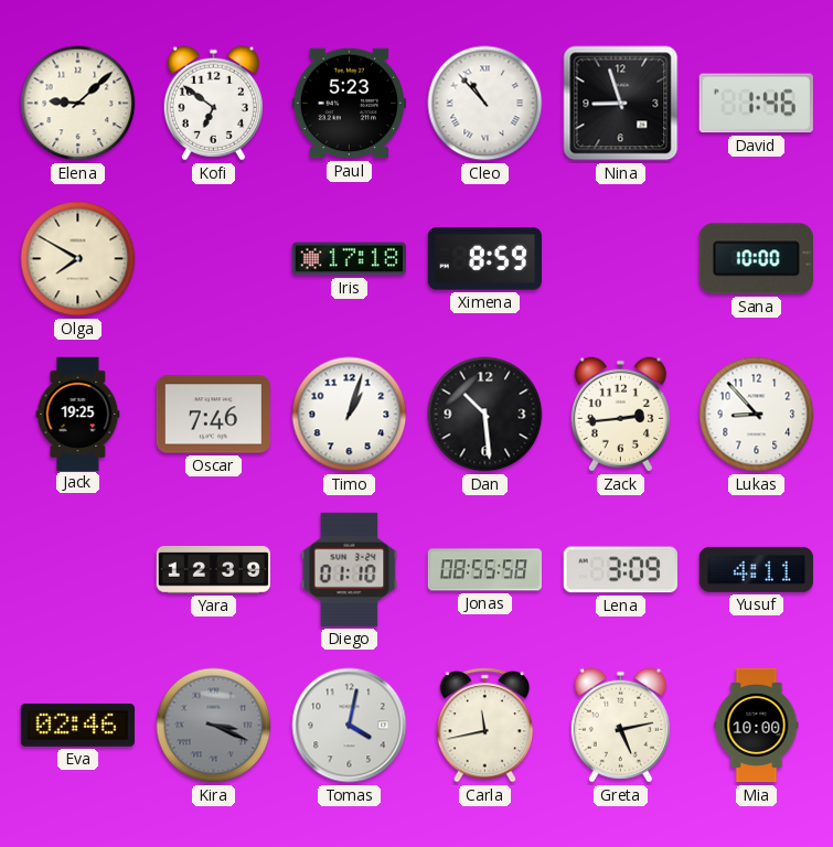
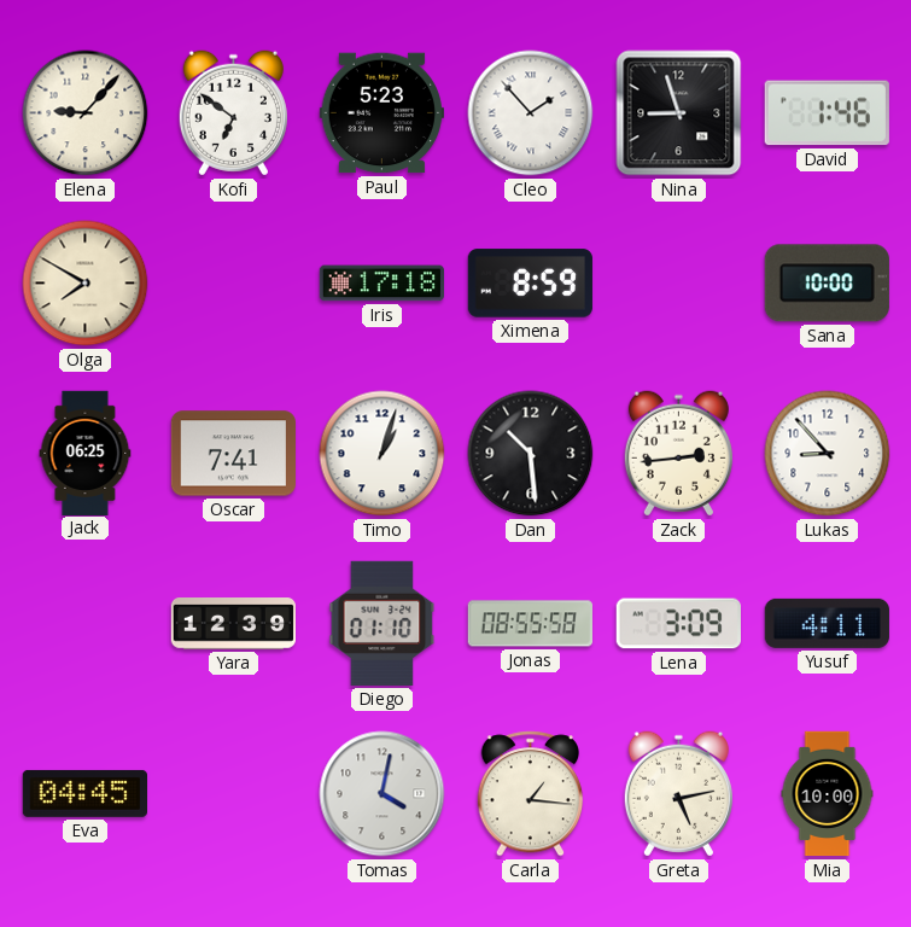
Elena: 9:08 -> 9:07 (86, 113)
Cleo: 10:53 -> 1:53 (531, 113)
Jack: 19:25 -> 06:25 (86, 453)
Oscar: 7:46 -> 7:41 (233, 454)
Eva: 02:46 -> 04:45 (84, 793)
Kira: 3:19 -> none (214, 726)
Carla: 11:43 -> 1:16 (531, 794)
